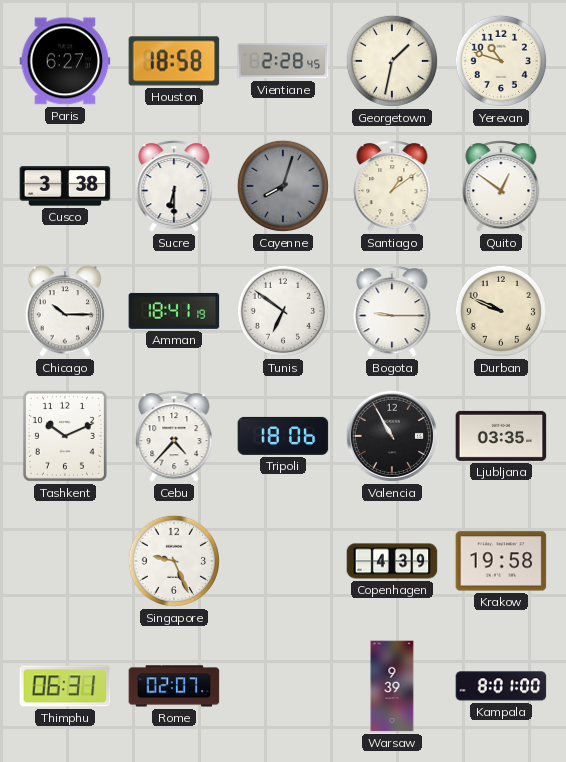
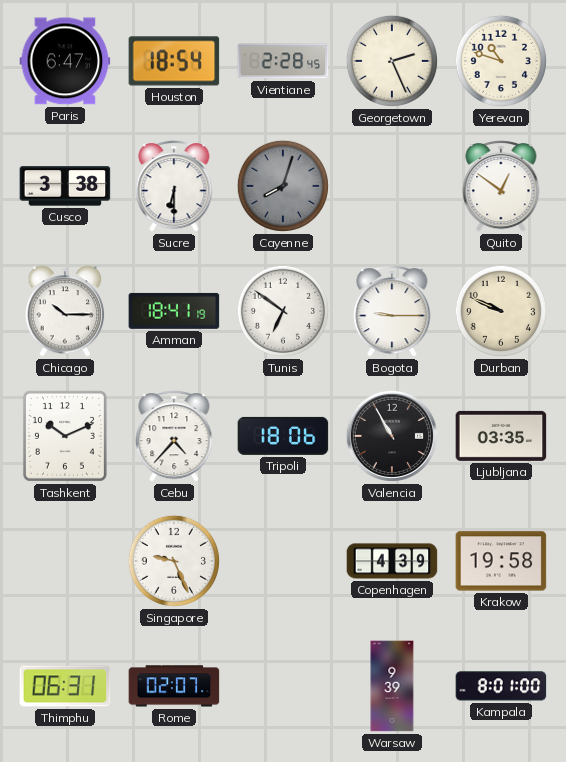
Paris: 6:27 -> 6:47 (65, 61)
Houston: 18:58 -> 18:54 (174, 61)
Georgetown: 1:32 -> 2:26 (392, 61)
Santiago: 1:09 -> none (392, 186)
